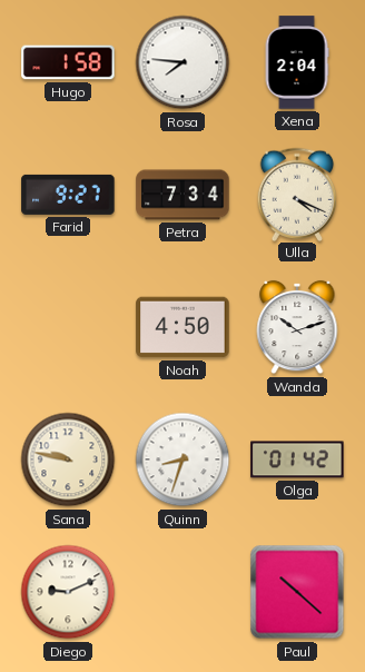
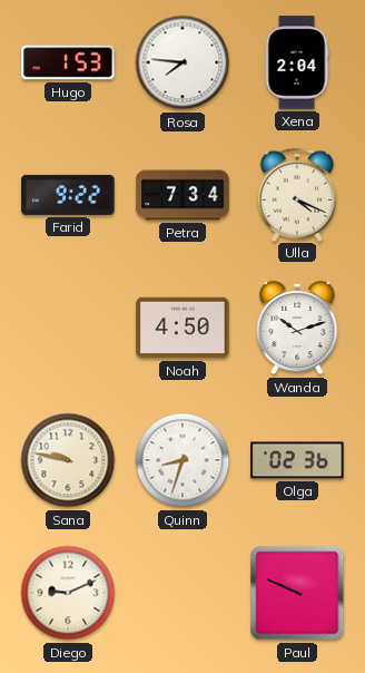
Hugo: 1:58 -> 1:53 (68, 62)
Farid: 9:27 -> 9:22 (68, 195)
Olga: 01:42 -> 02:36 (297, 460)
Paul: 10:22 -> 9:49 (297, 593)
